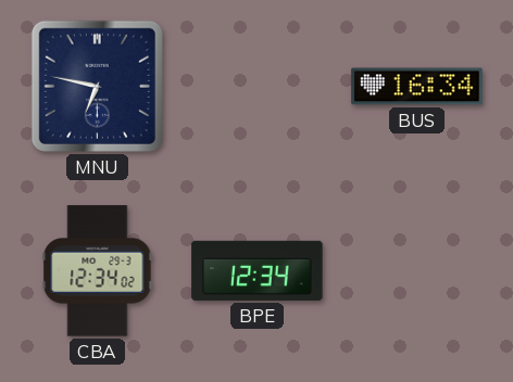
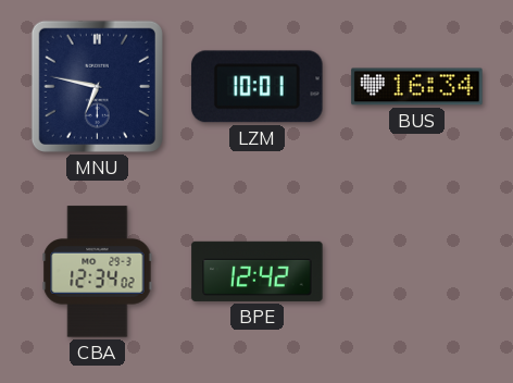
LZM: none -> 10:01 (258, 87)
BPE: 12:34 -> 12:42 (258, 271)
